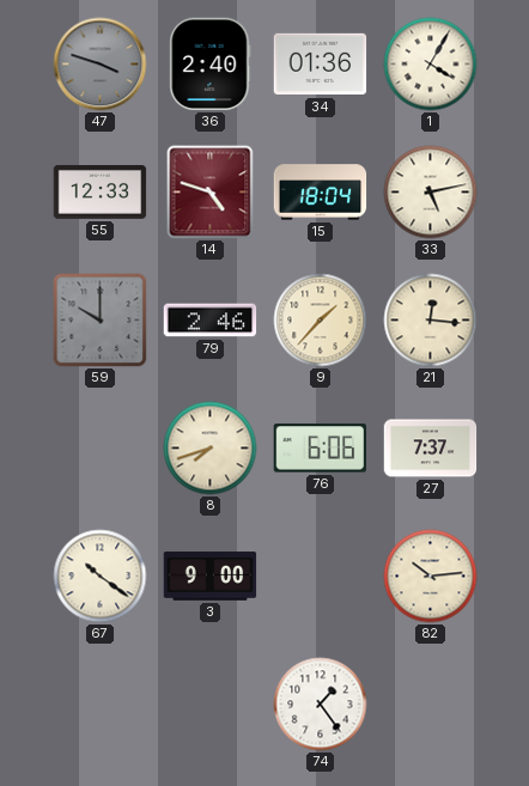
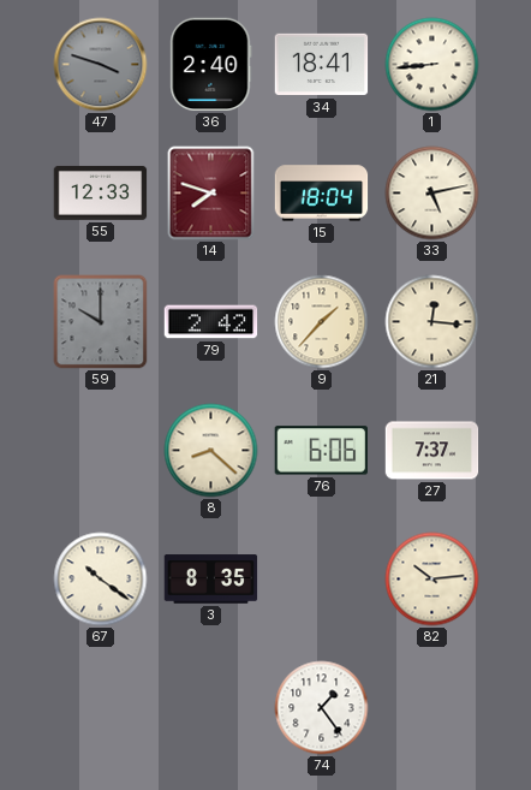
34: 01:36 -> 18:41 (322, 65)
1: 4:05 -> 8:44 (432, 65)
14: 4:48 -> 7:48 (211, 194)
79: 2:46 -> 2:42 (211, 322)
8: 7:42 -> 8:22 (211, 451)
3: 9:00 -> 8:35 (211, 580)
